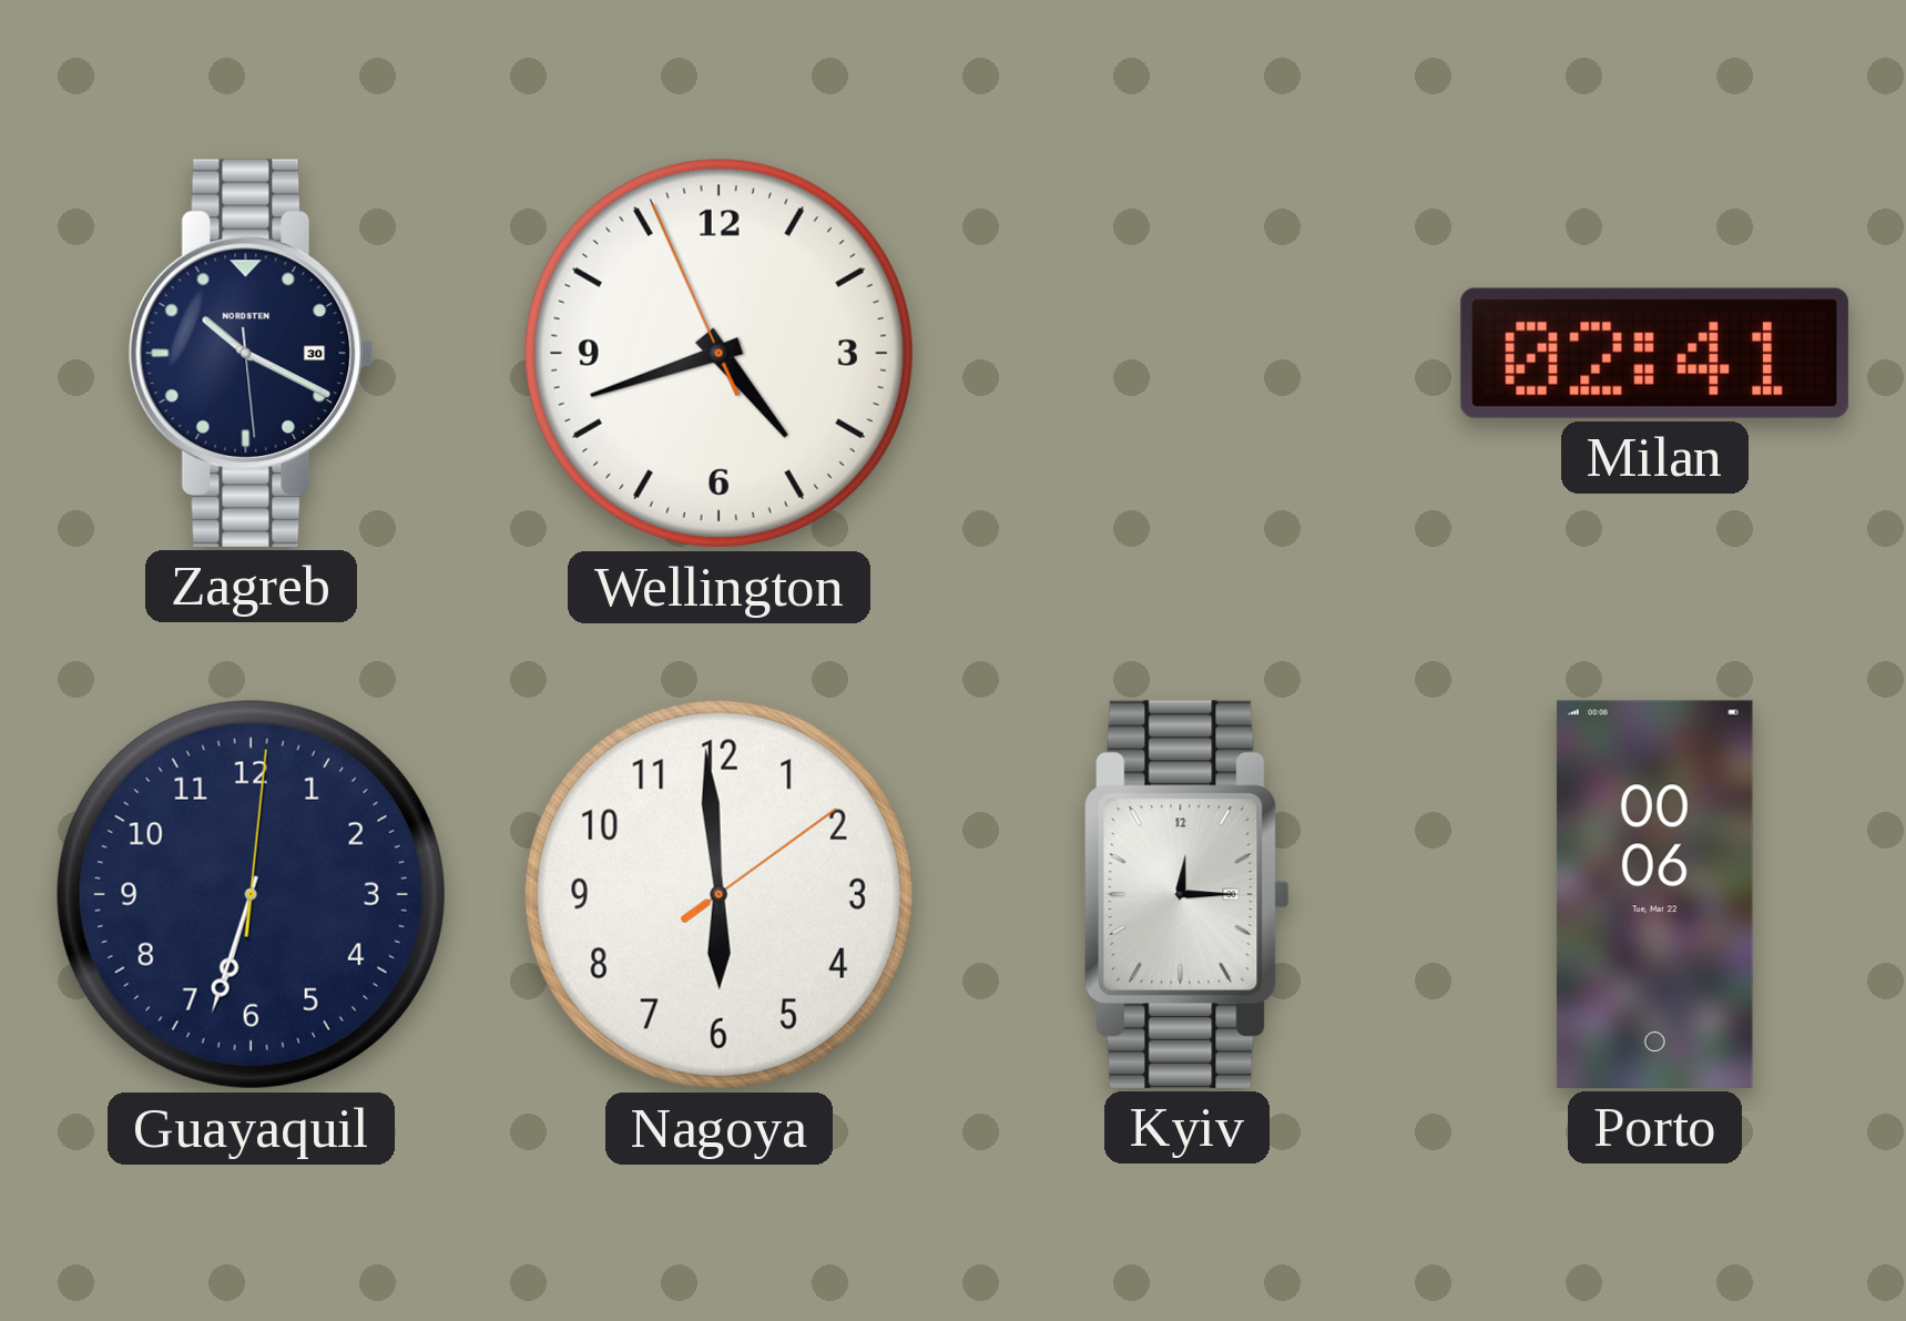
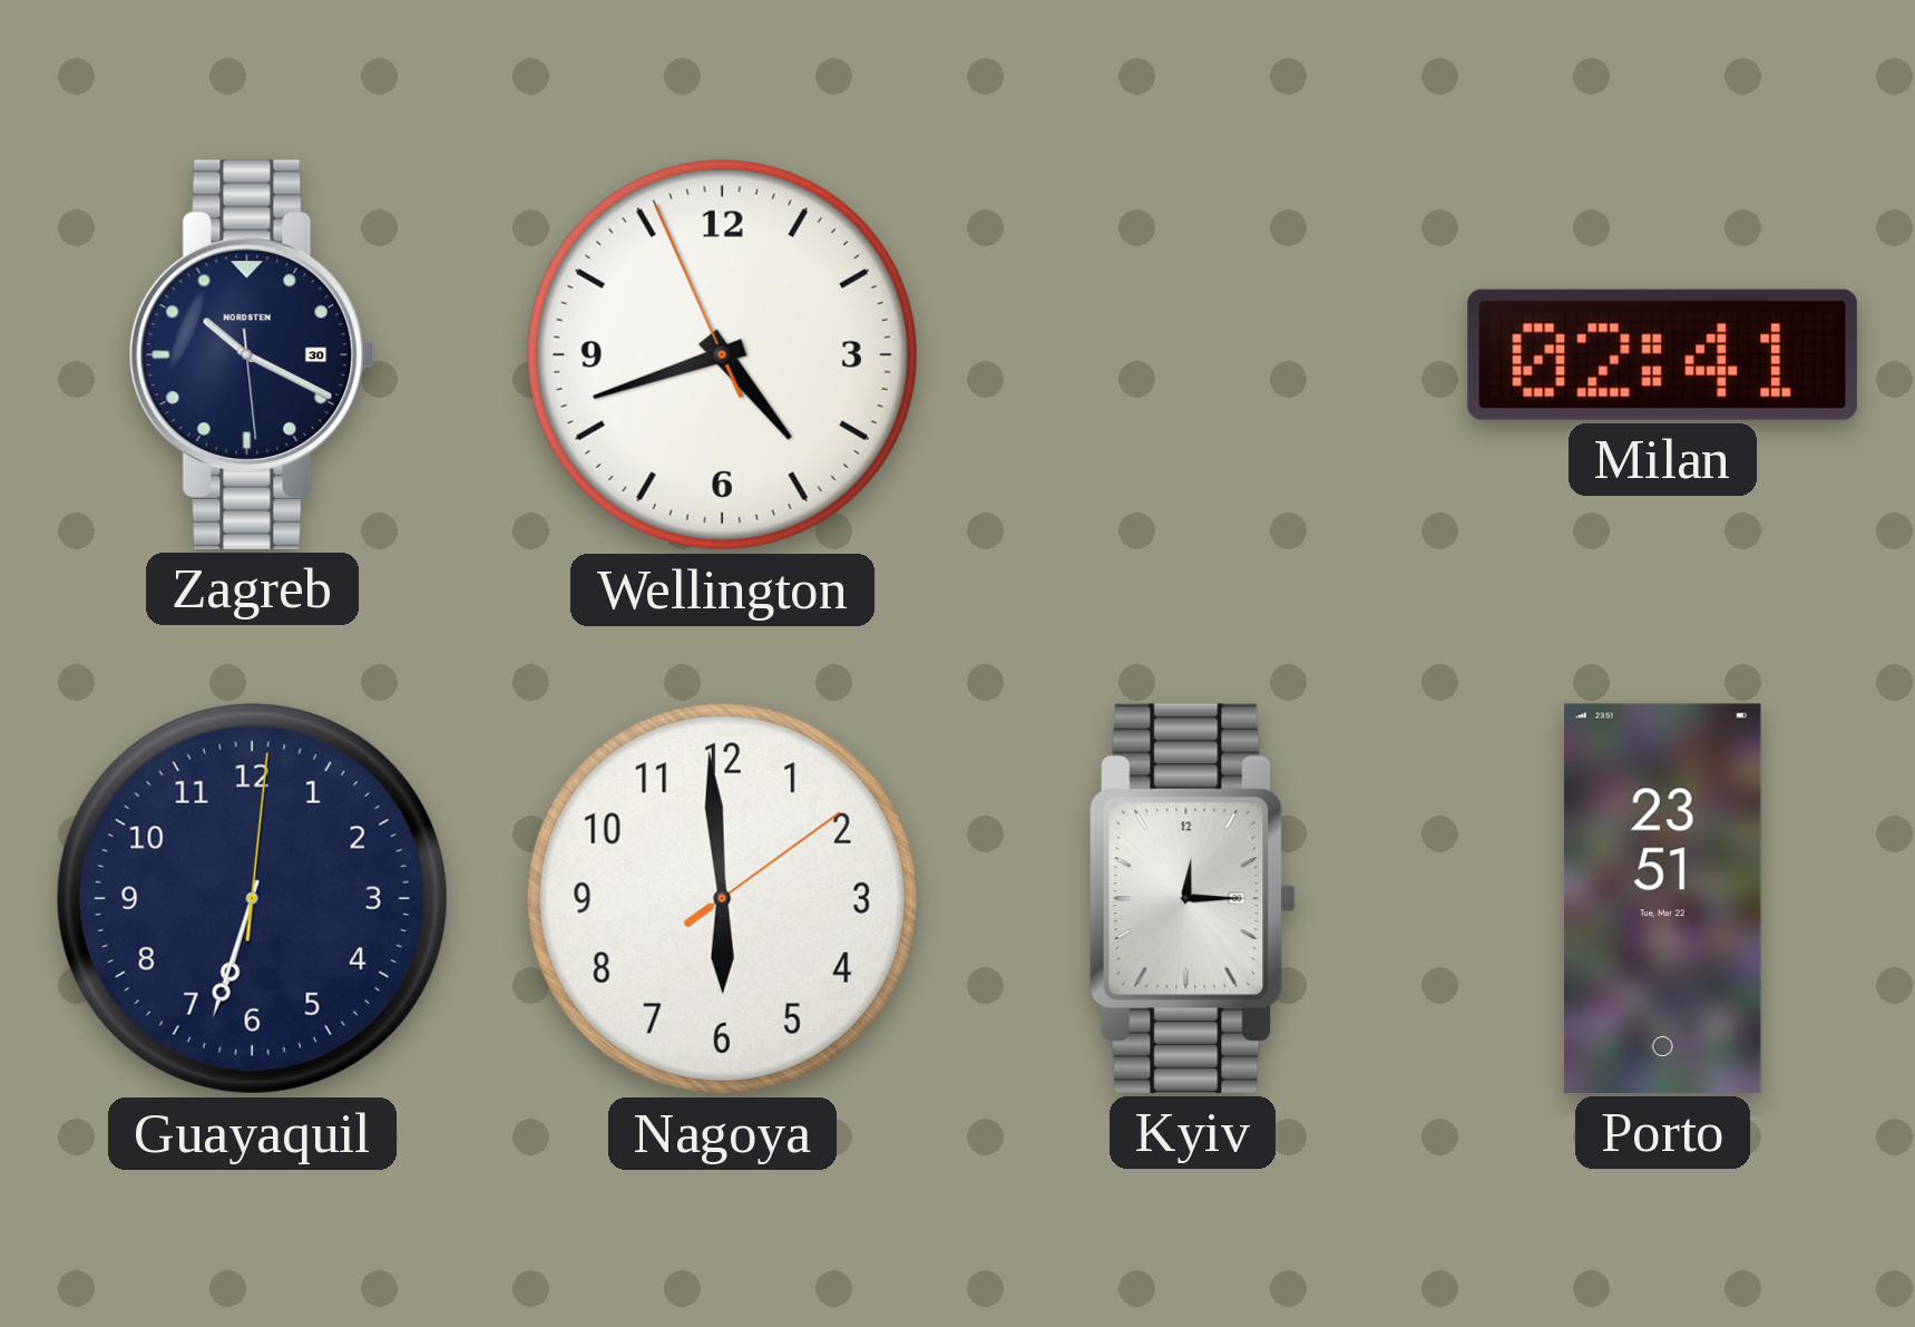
Porto: 00:06 -> 23:51 (1662, 898)
